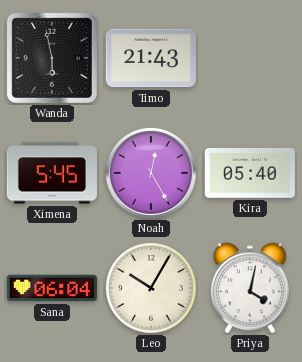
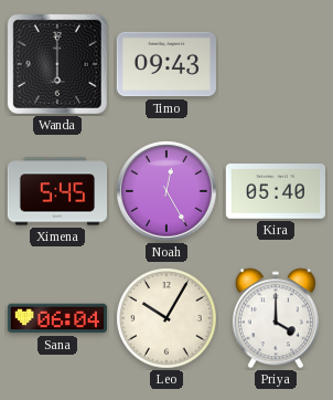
Wanda: 5:58 -> 6:00 (57, 64)
Timo: 21:43 -> 09:43 (166, 64)
Priya: 4:02 -> 4:00 (276, 318)
